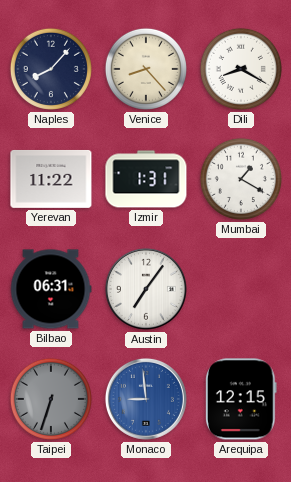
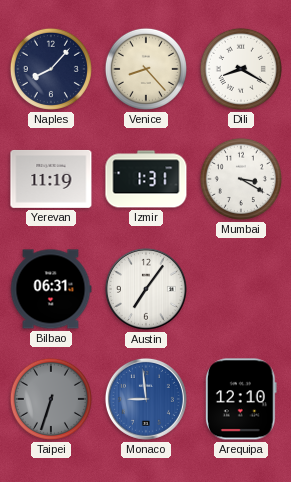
Yerevan: 11:22 -> 11:19 (51, 179)
Mumbai: 1:20 -> 3:20 (241, 179)
Arequipa: 12:15 -> 12:10 (242, 399)
